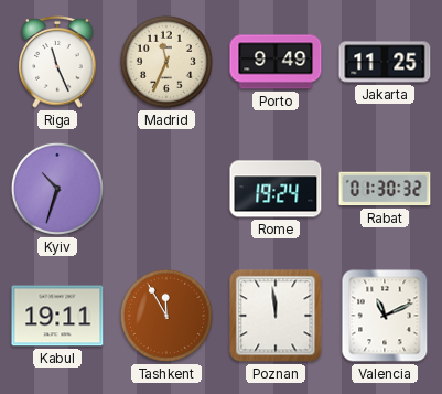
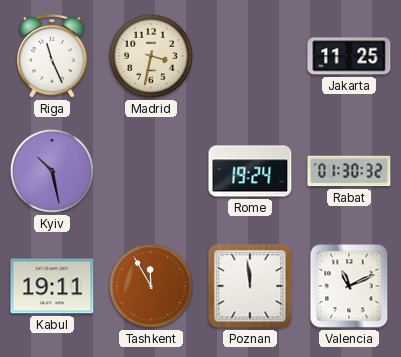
Madrid: 11:34 -> 3:32 (151, 56)
Porto: 9:49 -> none (276, 62)
Kyiv: 10:33 -> 10:28 (52, 171)
